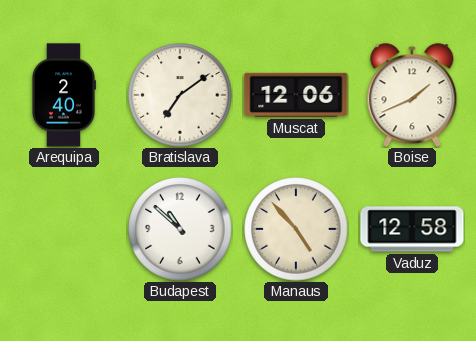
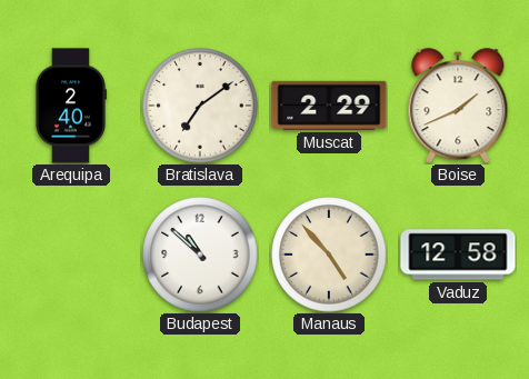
Muscat: 12:06 -> 2:29 (329, 106)
